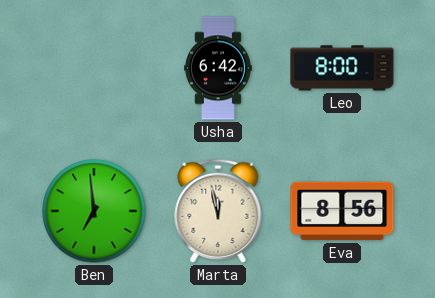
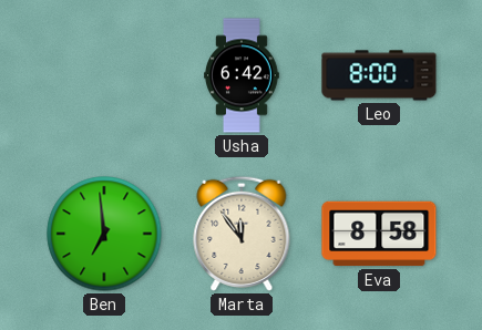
Marta: 11:58 -> 11:54 (242, 234)
Eva: 8:56 -> 8:58 (379, 234)
